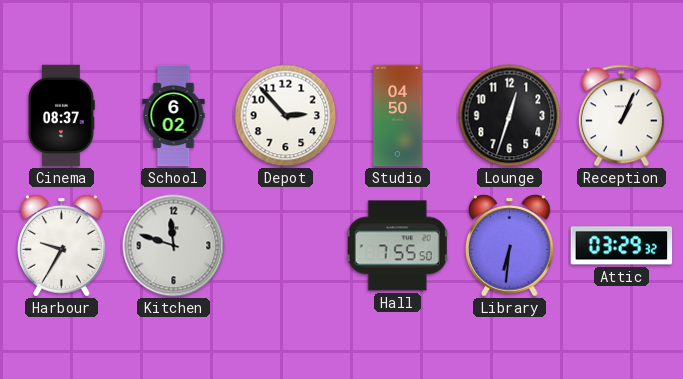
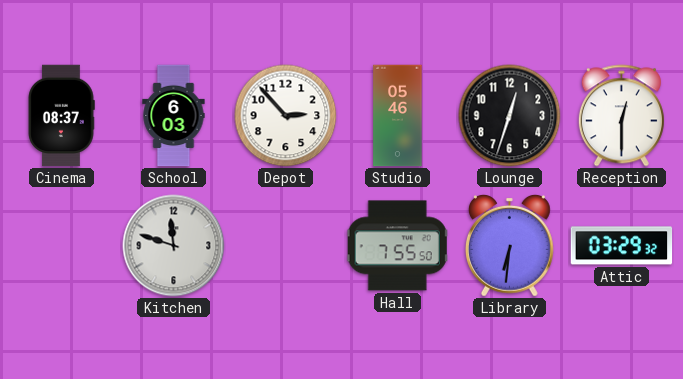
School: 6:02 -> 6:03 (174, 116)
Studio: 04:50 -> 05:46 (398, 116)
Reception: 1:04 -> 12:30 (621, 116)
Harbour: 9:35 -> none (61, 245)
